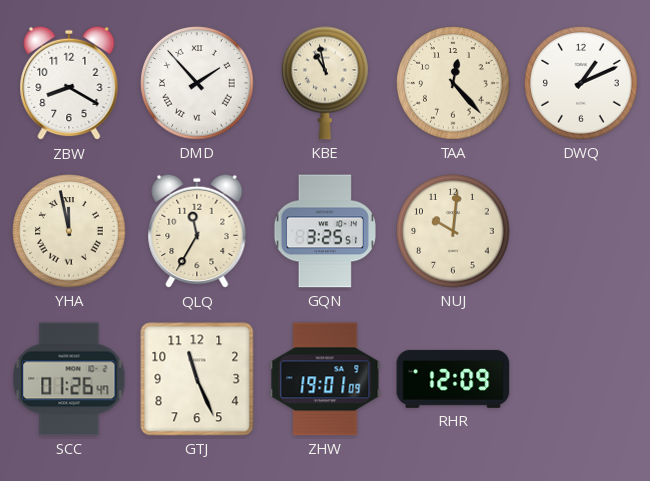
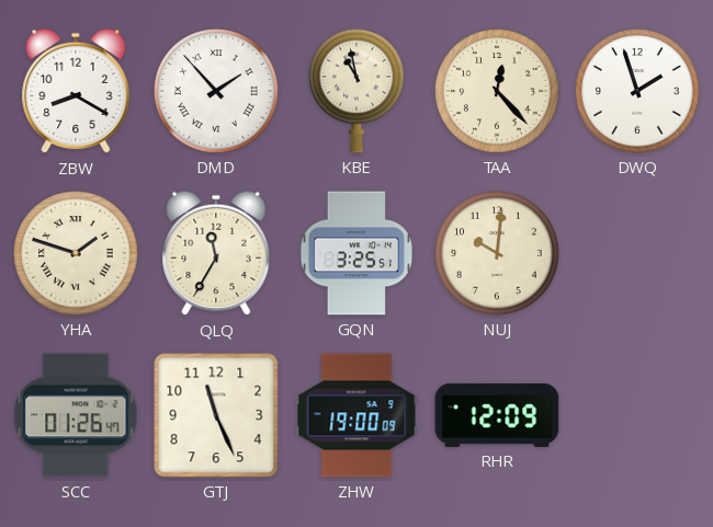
DWQ: 1:11 -> 1:57 (637, 91)
YHA: 11:58 -> 1:48 (76, 253)
ZHW: 19:01 -> 19:00 (356, 415)
